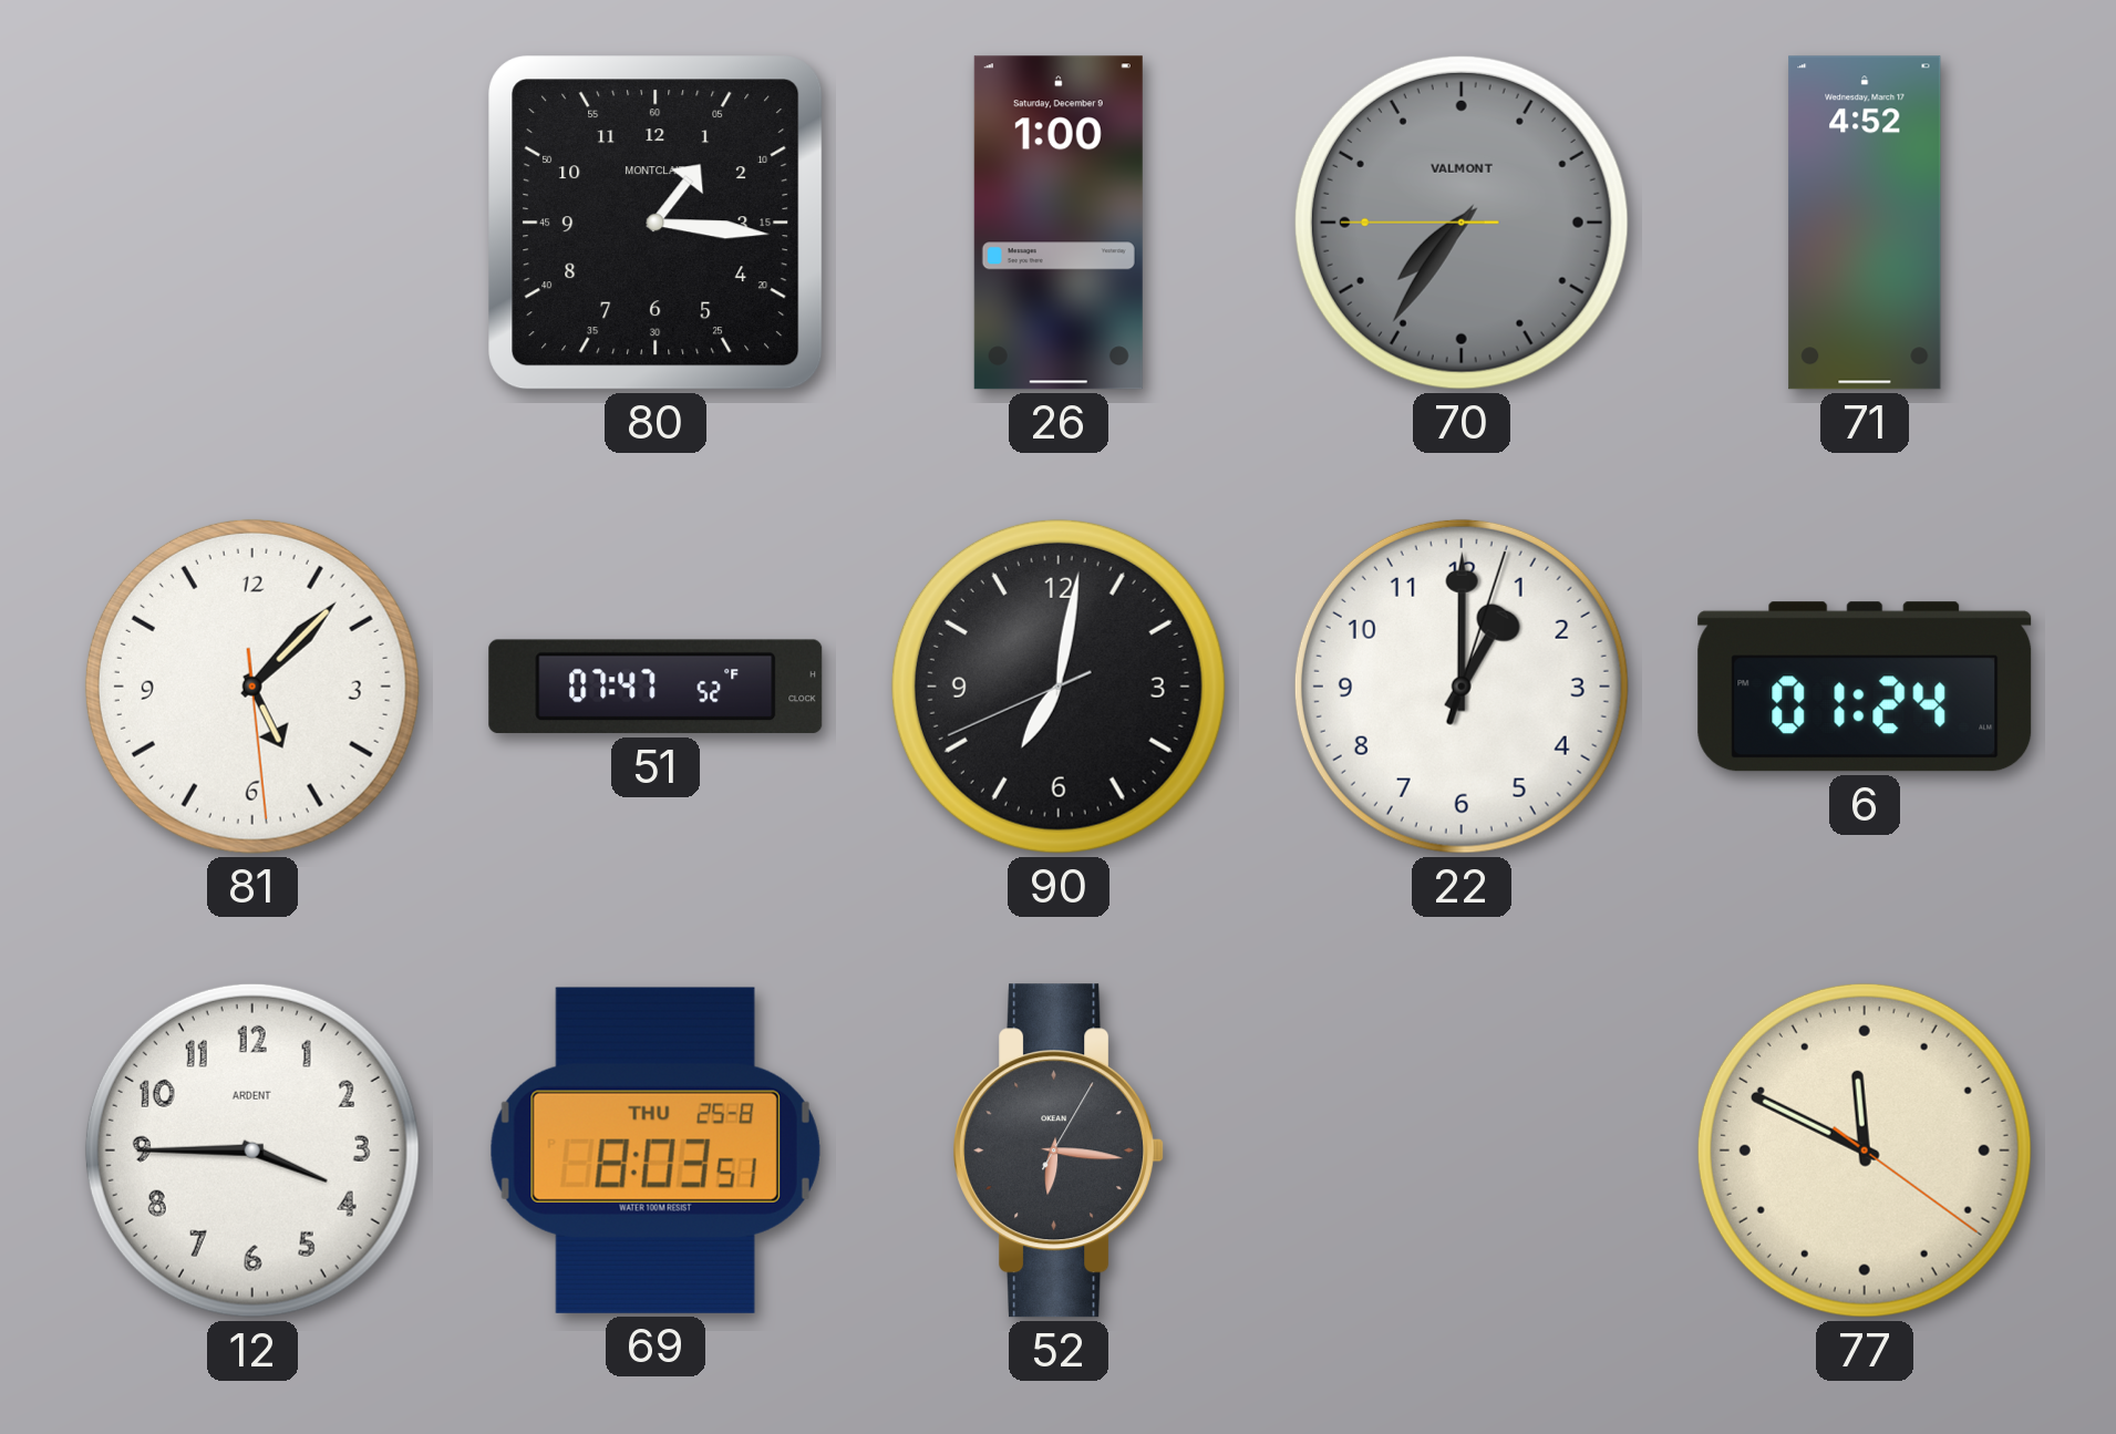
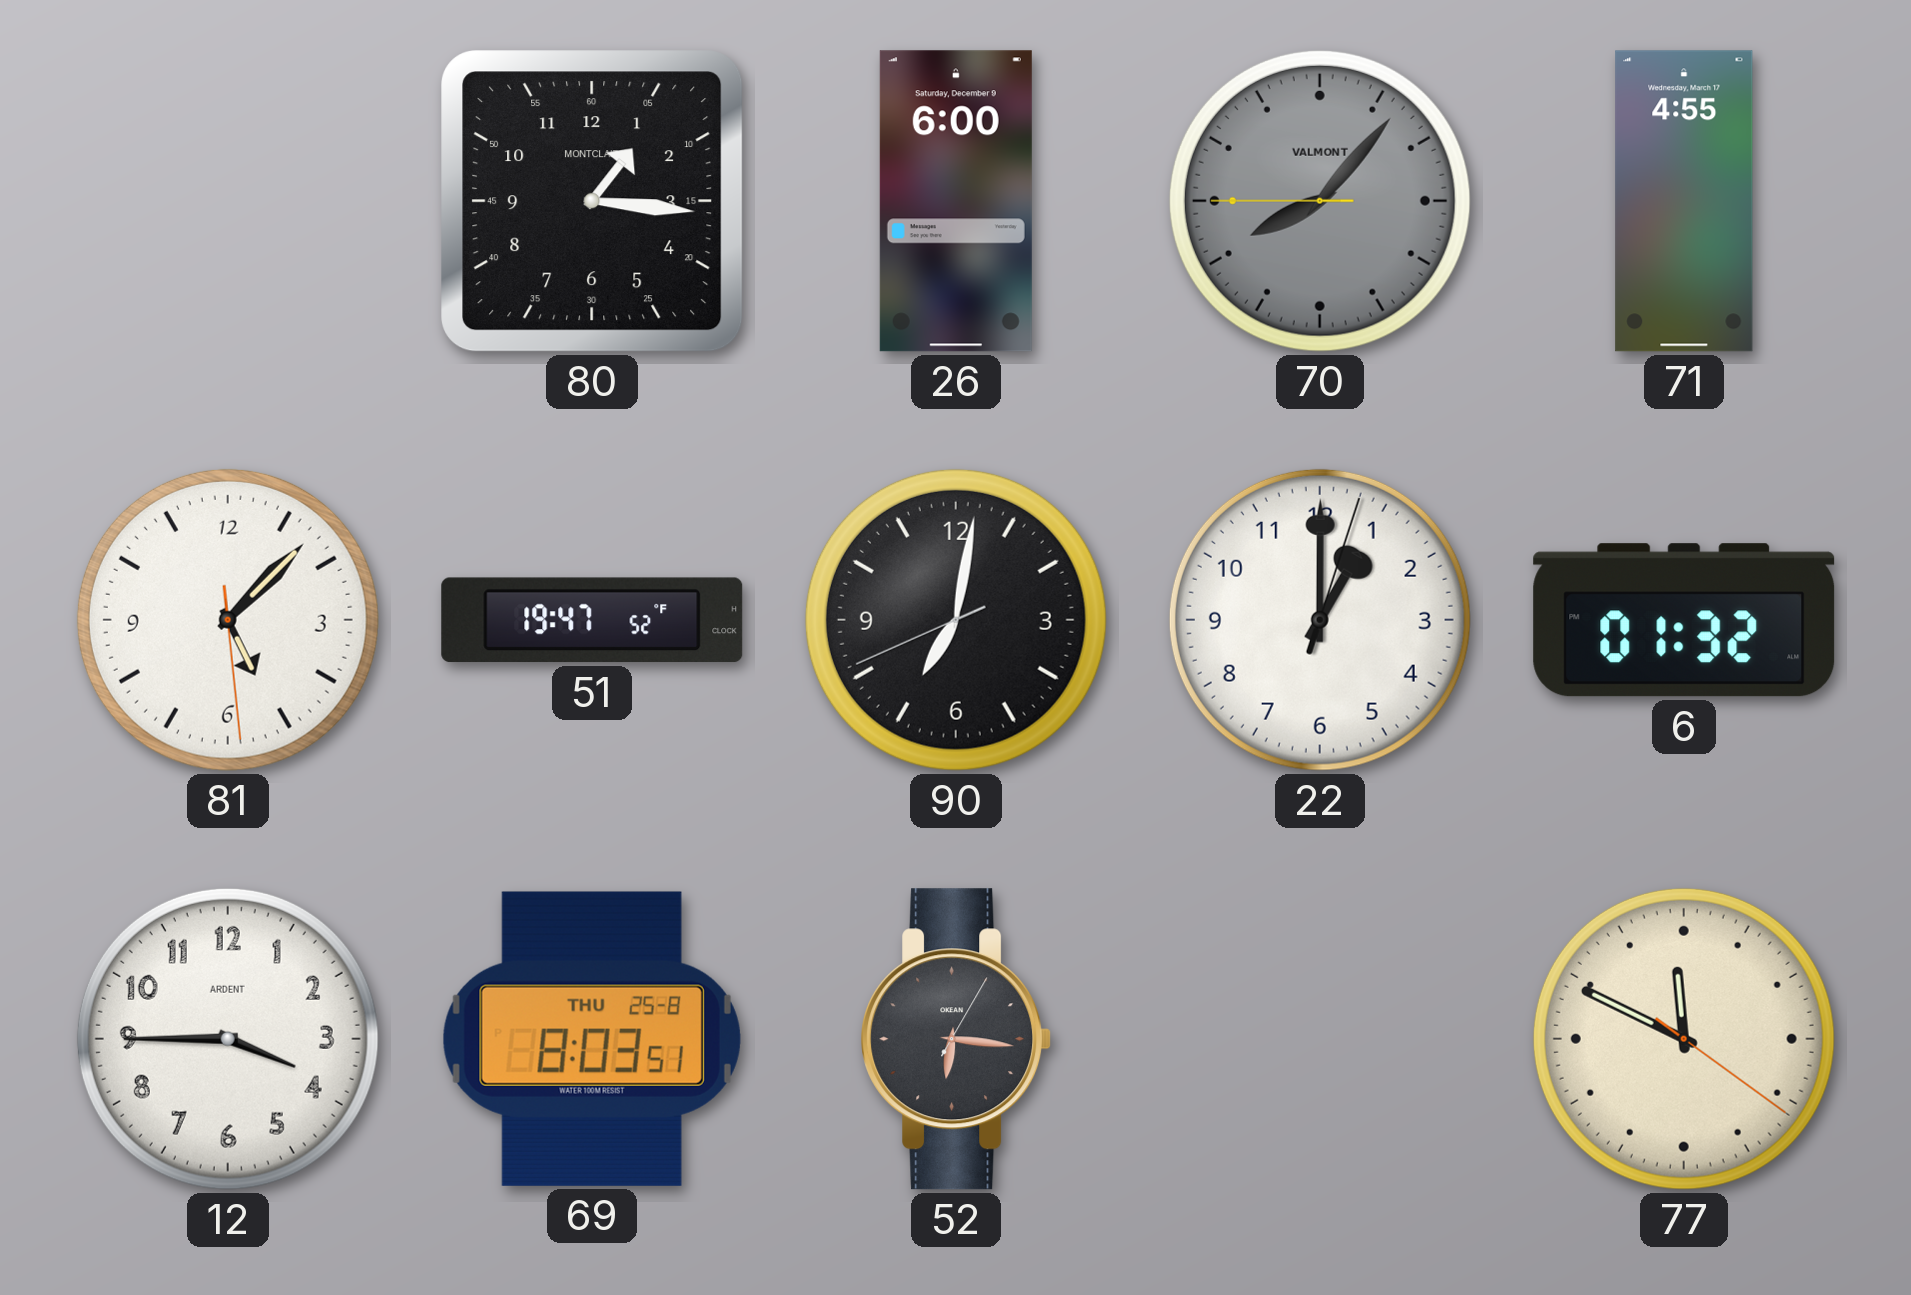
26: 1:00 -> 6:00 (956, 201)
70: 7:35 -> 8:06 (1320, 201)
71: 4:52 -> 4:55 (1684, 201)
51: 07:47 -> 19:47 (592, 620)
6: 01:24 -> 01:32 (1684, 620)
